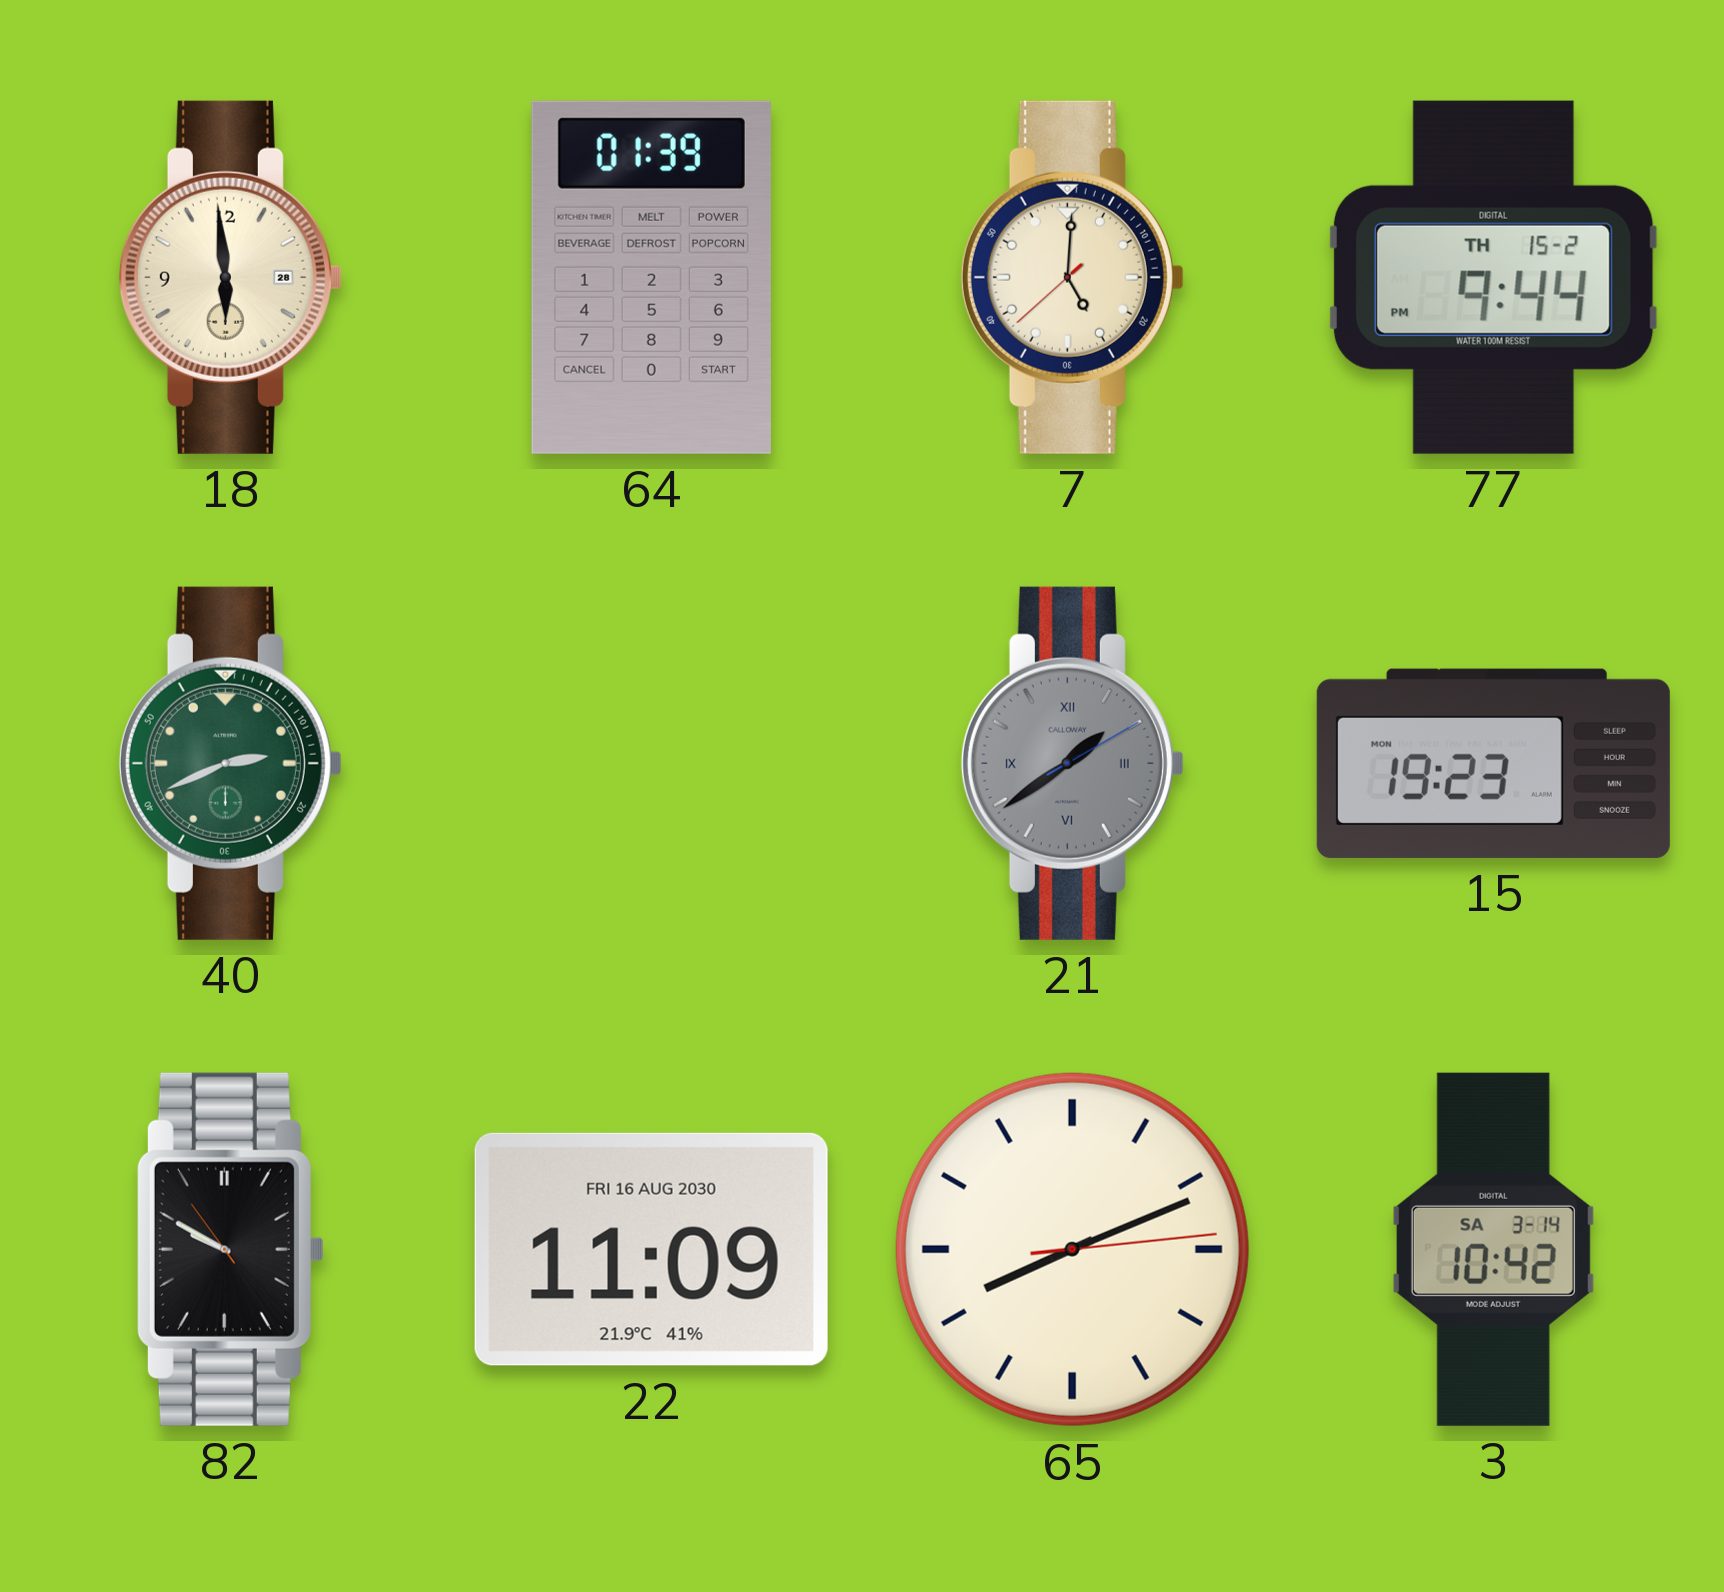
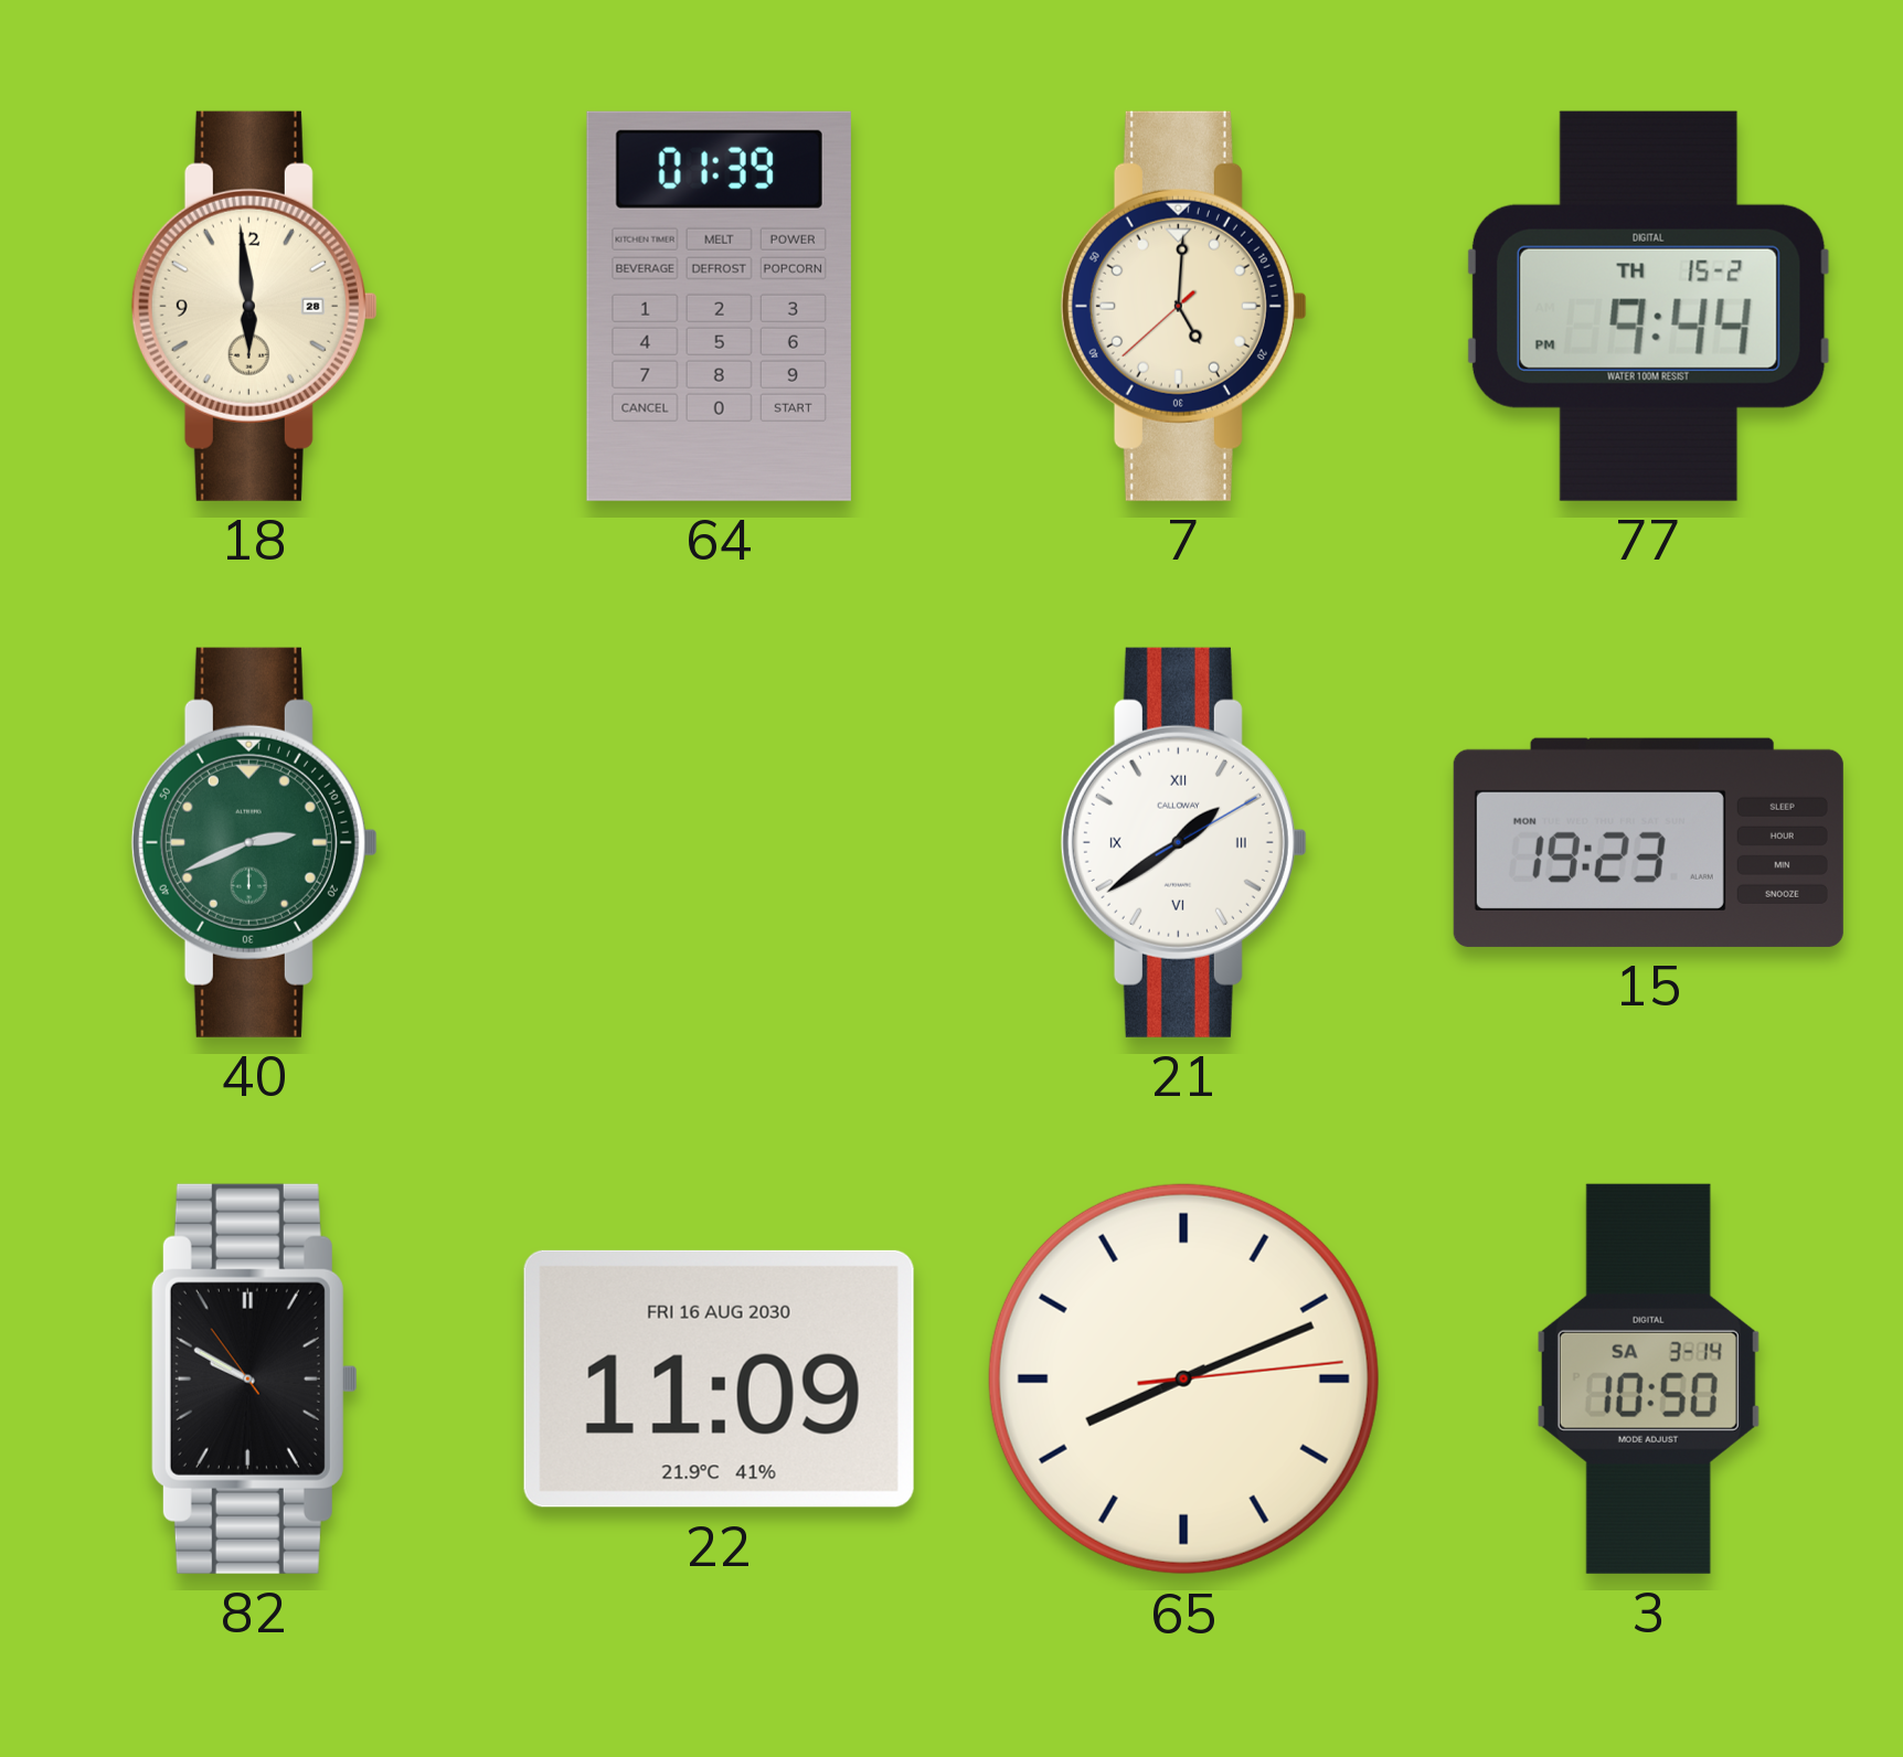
21 dial: grey -> white (1183, 842)
3: 10:42 -> 10:50 (1648, 1378)
